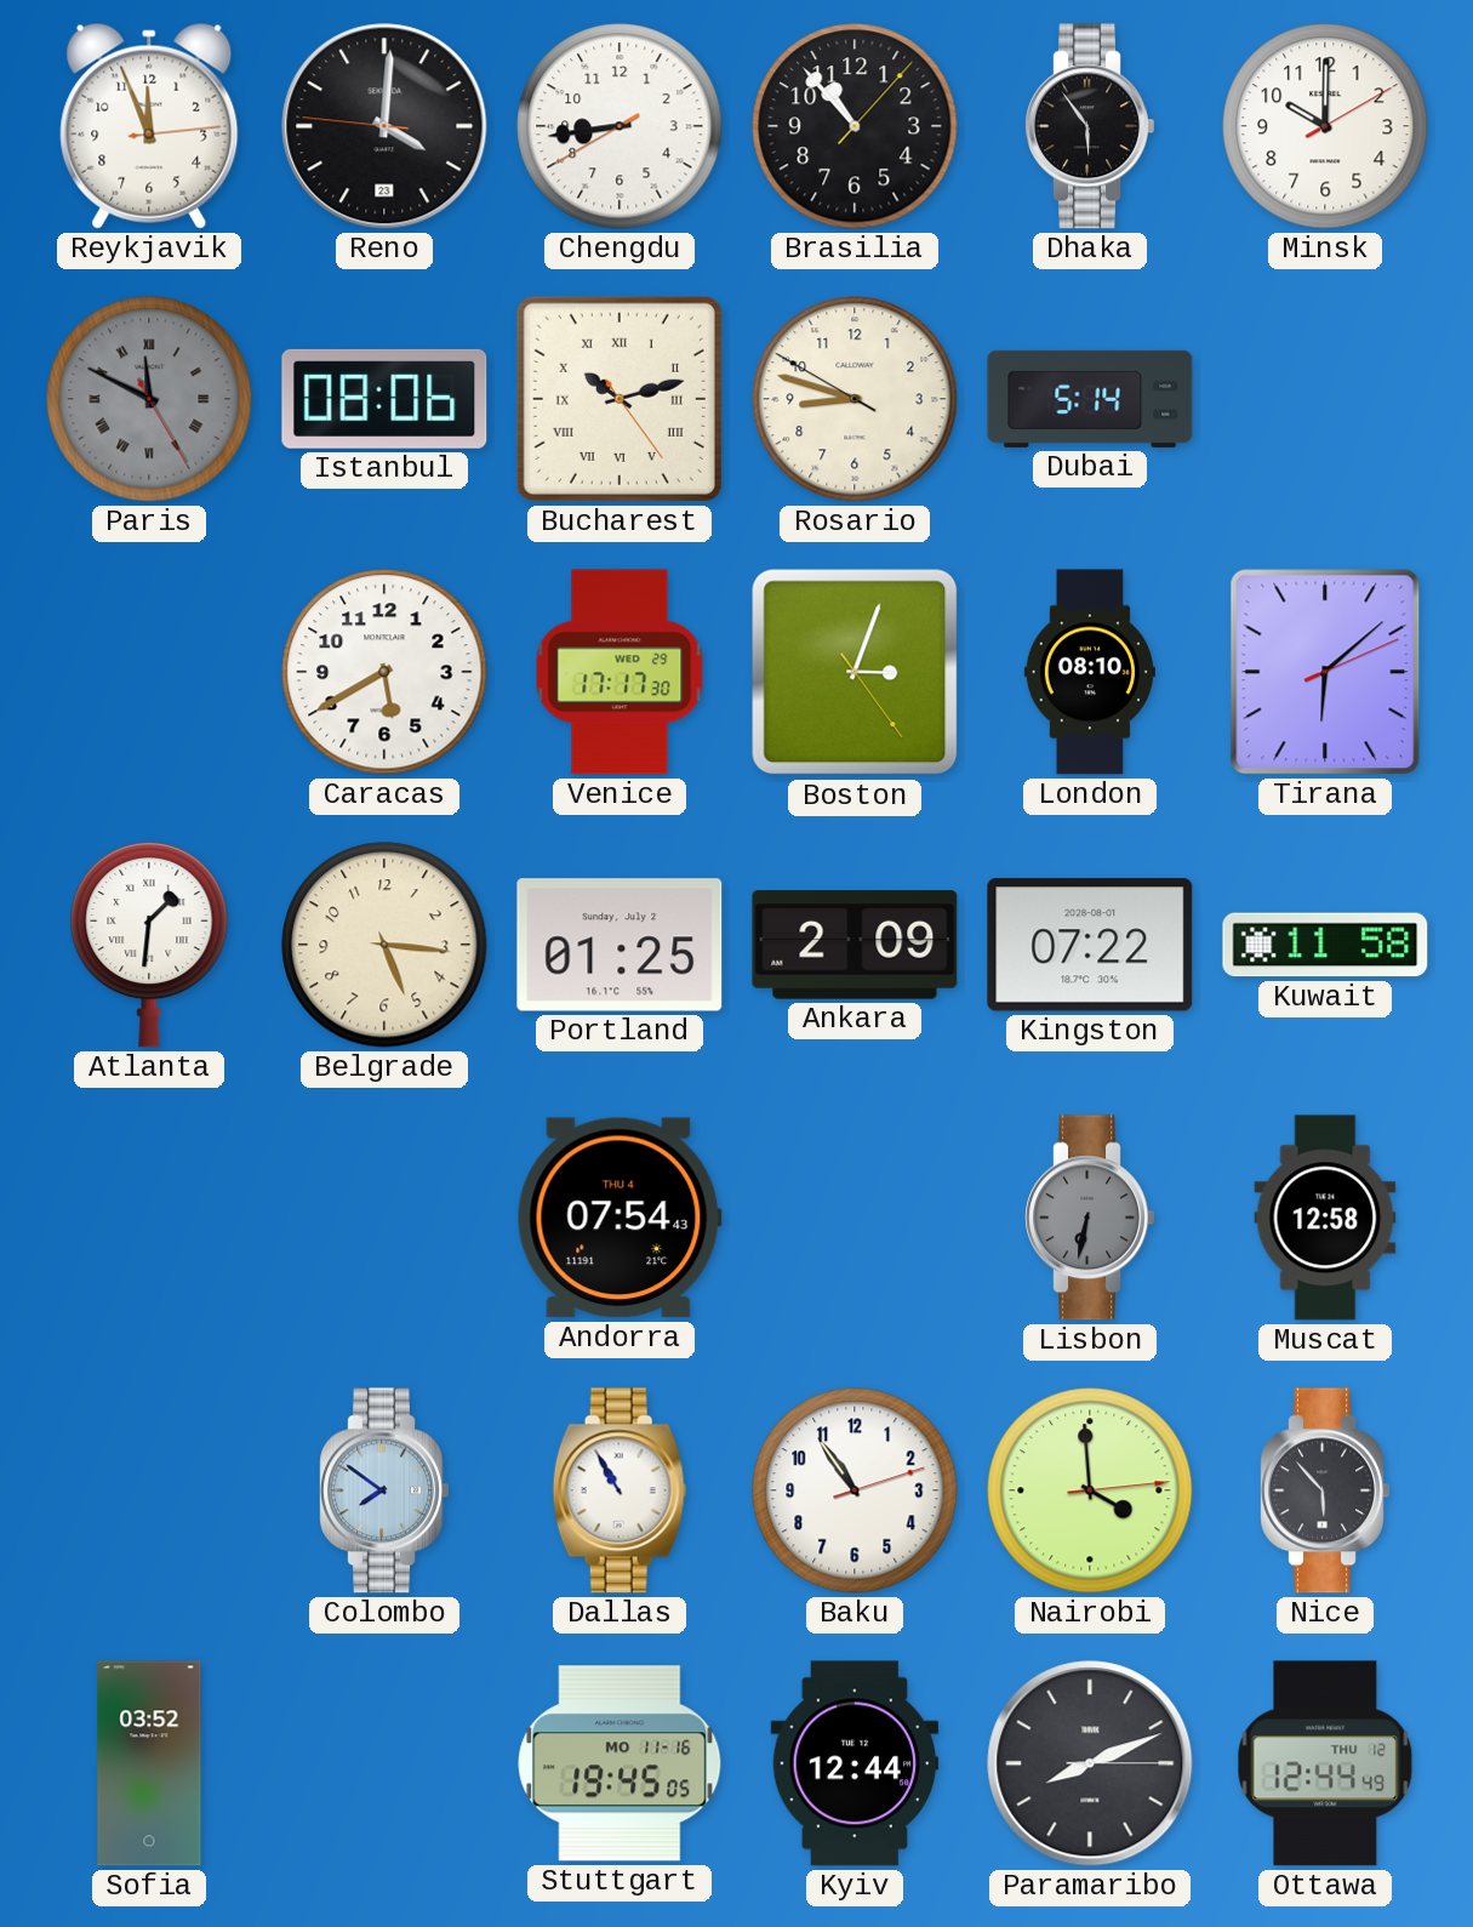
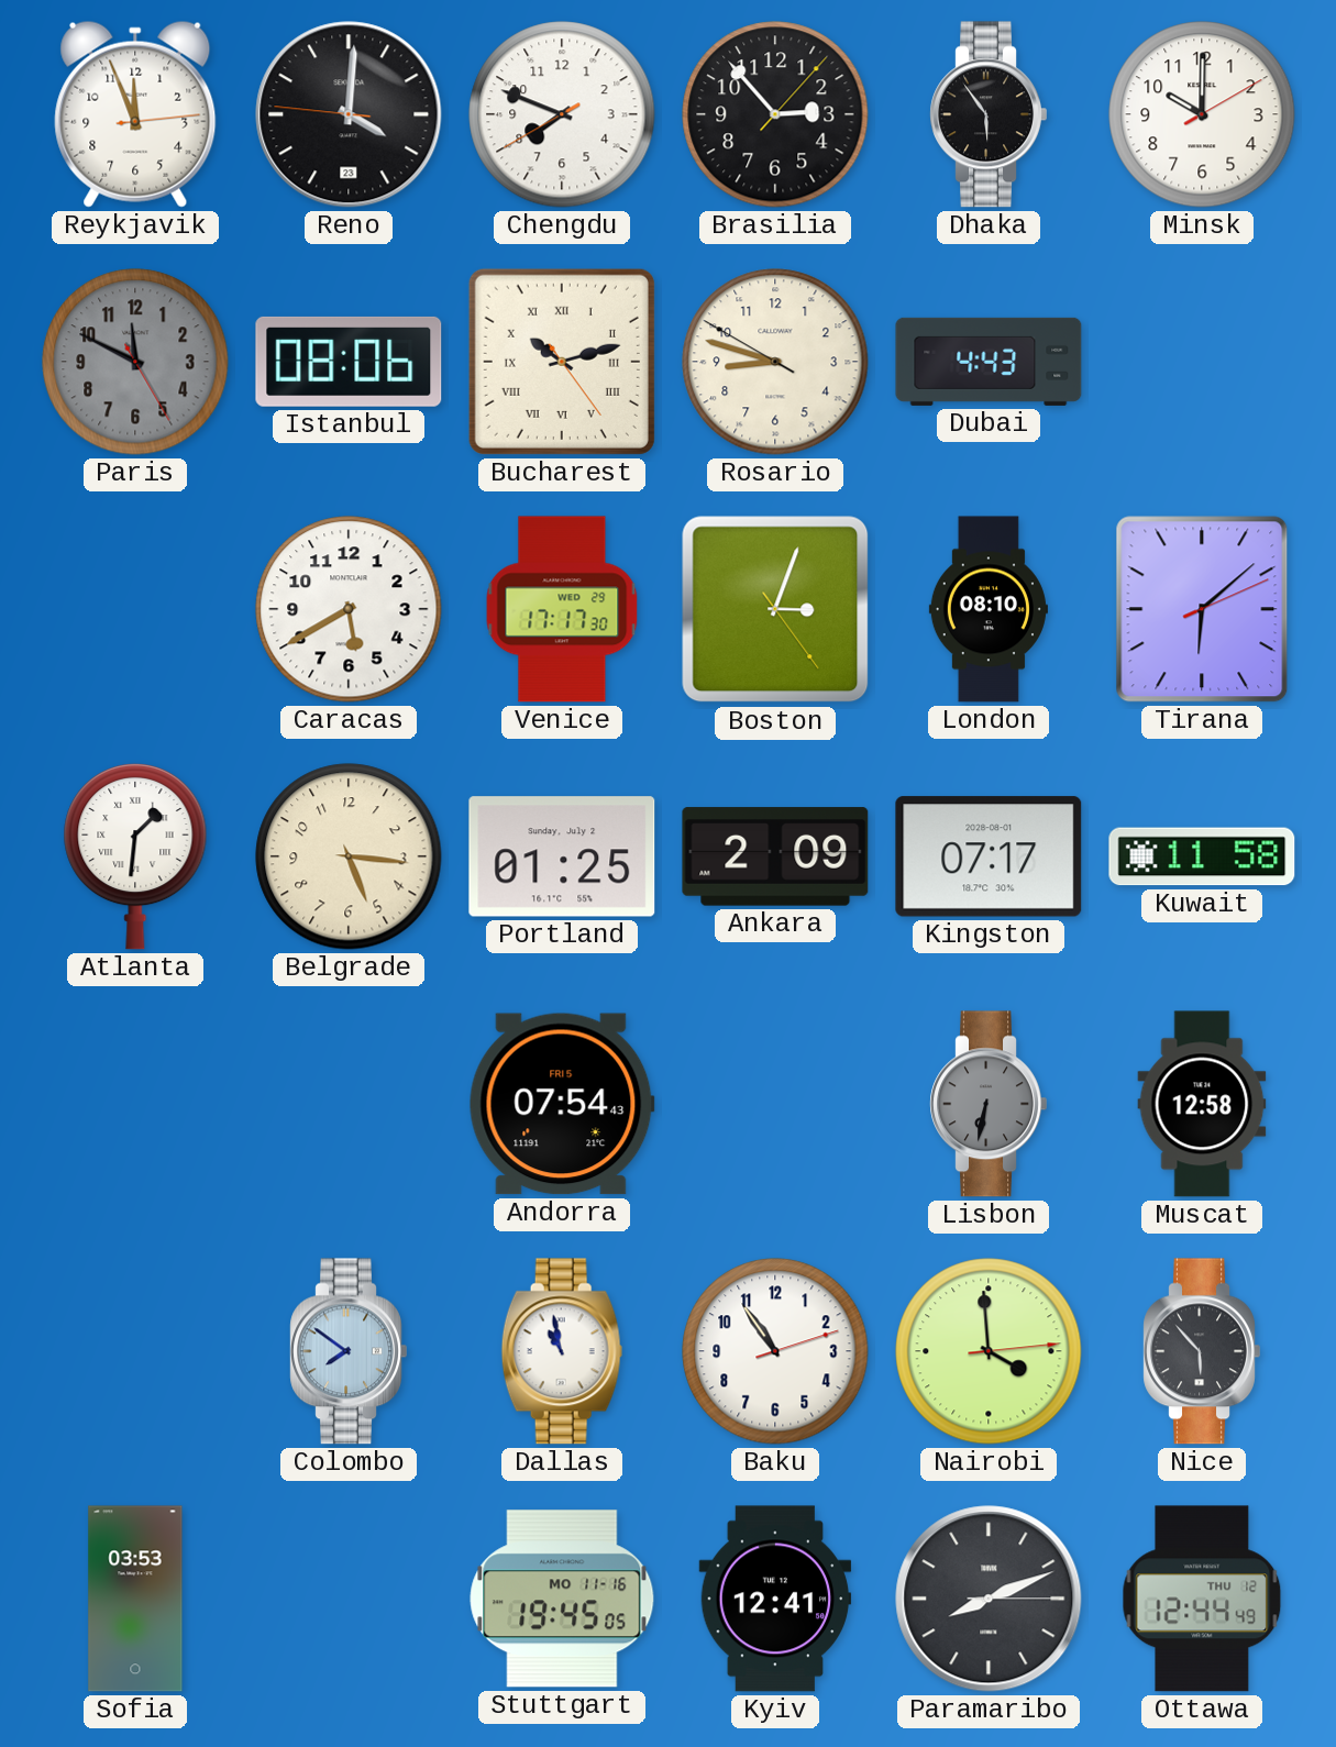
Chengdu: 8:43 -> 7:48 (562, 114)
Brasilia: 10:53 -> 2:53 (775, 114)
Paris numerals: Roman -> Arabic (135, 362)
Dubai: 5:14 -> 4:43 (989, 362)
Kingston: 07:22 -> 07:17 (989, 856)
Andorra date: THU 4 -> FRI 5 (562, 1104)
Dallas: 10:55 -> 10:58 (562, 1351)
Sofia: 03:52 -> 03:53 (135, 1599)
Kyiv: 12:44 -> 12:41 (775, 1599)
